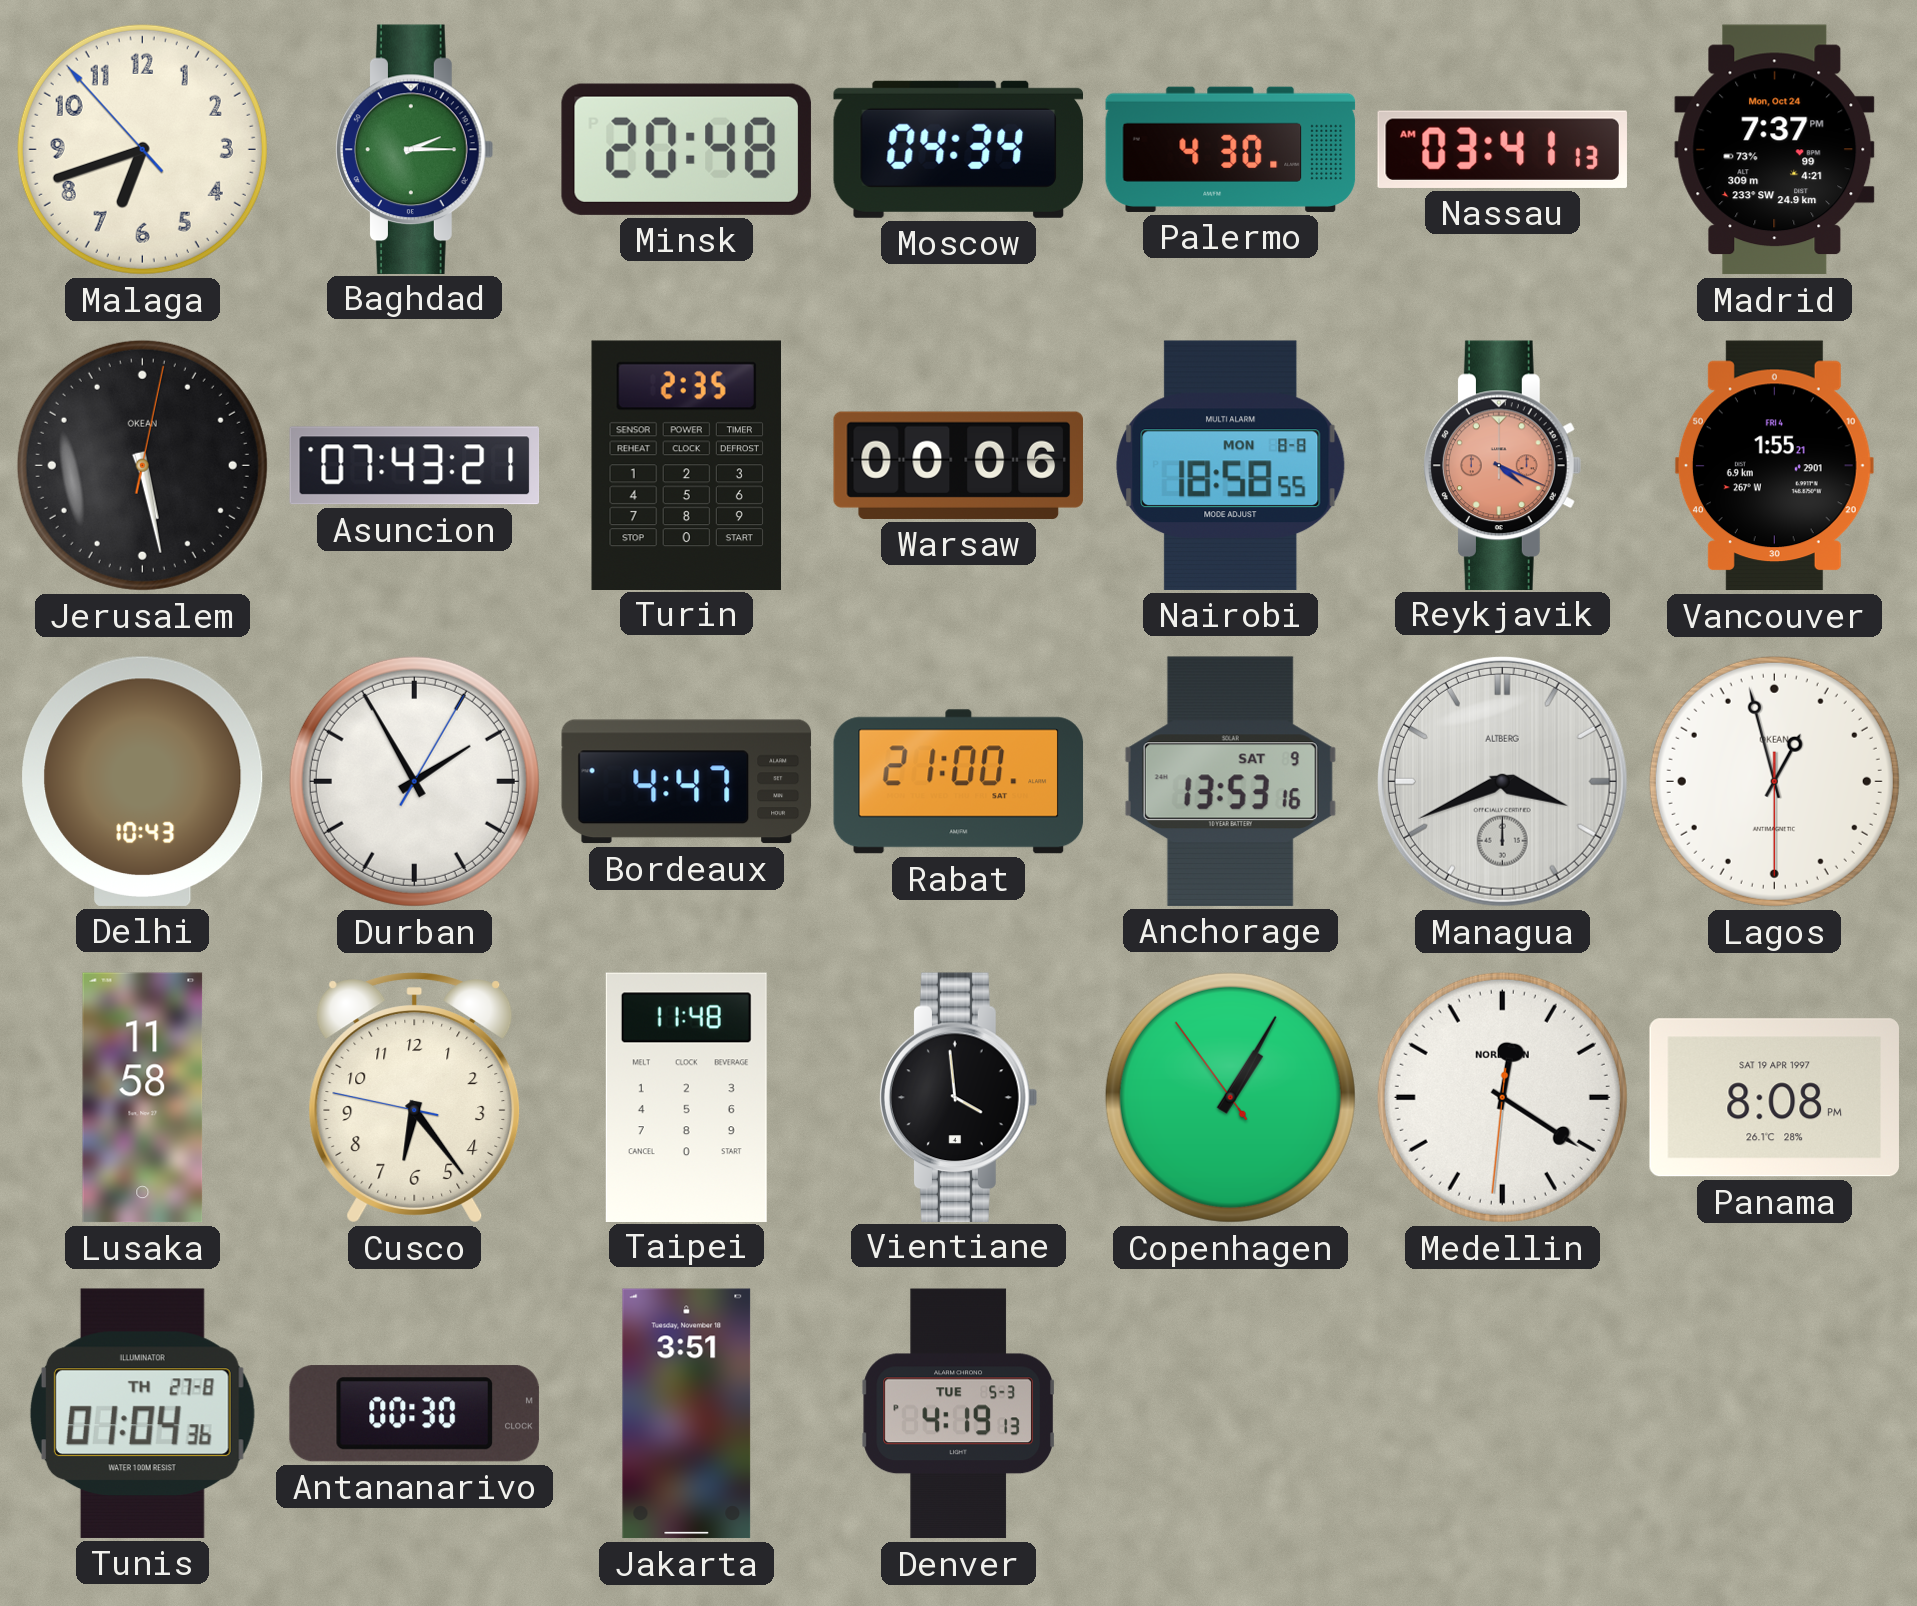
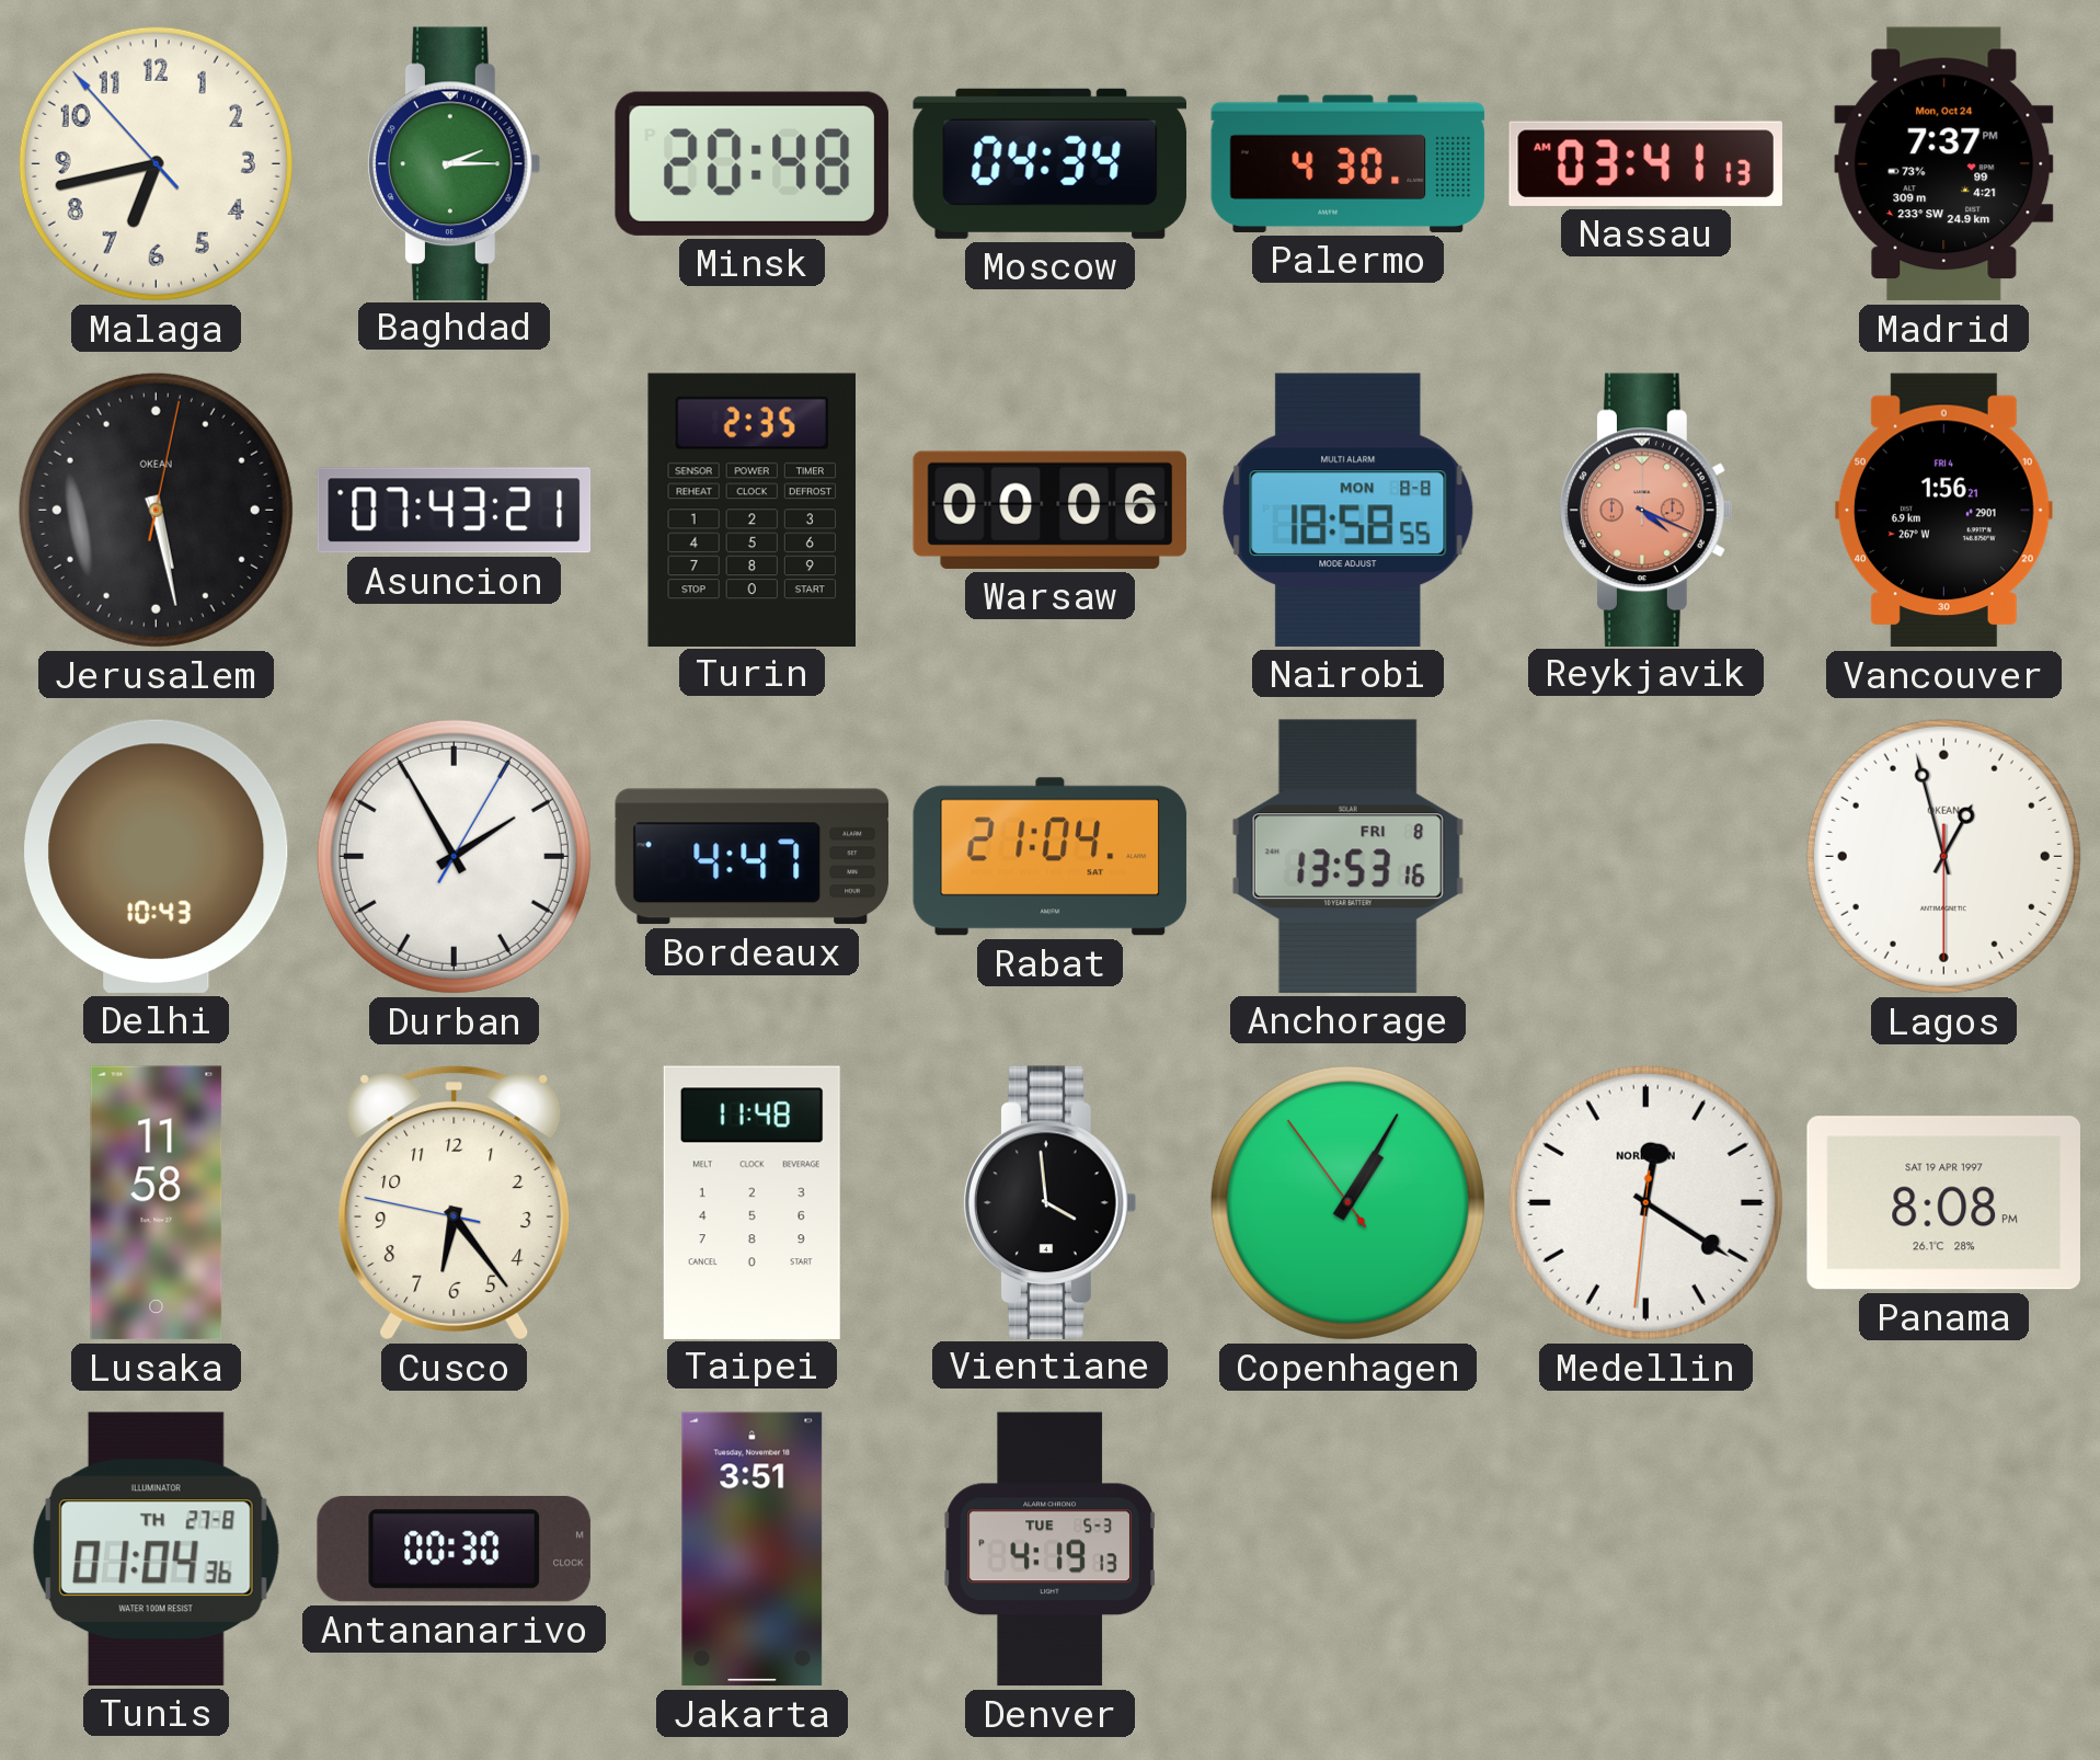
Malaga: 6:41 -> 6:42 (156, 163)
Vancouver: 1:55 -> 1:56 (1943, 511)
Rabat: 21:00 -> 21:04 (1051, 857)
Anchorage date: SAT 9 -> FRI 8 (1347, 856)
Managua: 3:41 -> none (1502, 781)
